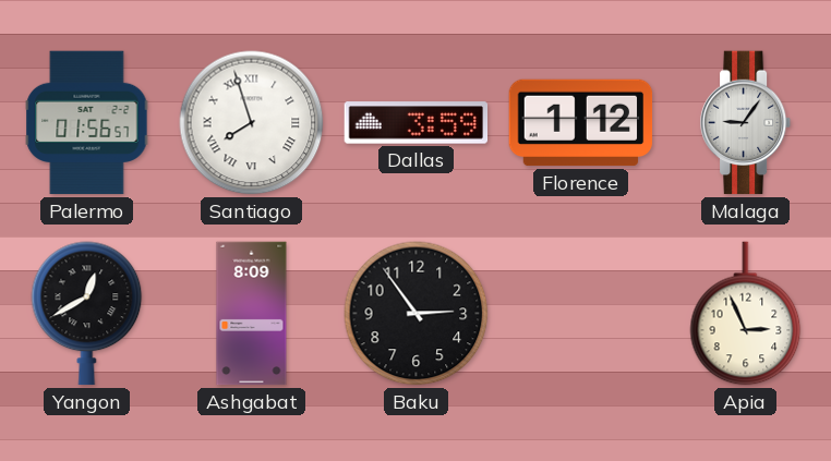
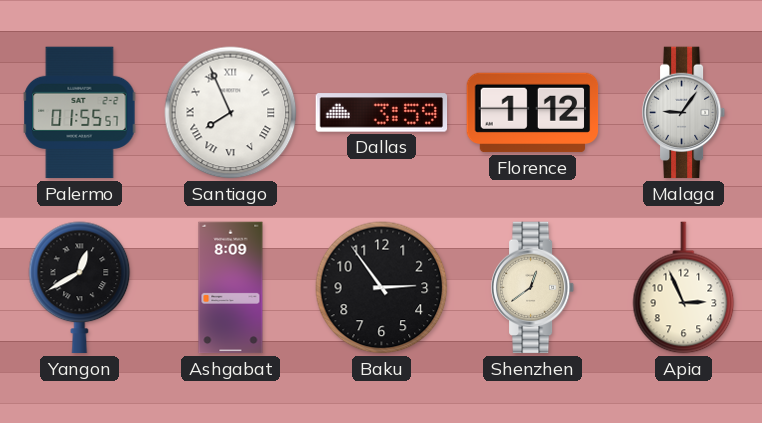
Palermo: 01:56 -> 01:55 (80, 113)
Santiago: 7:57 -> 7:56 (231, 113)
Shenzhen: none -> 12:39 (533, 288)
